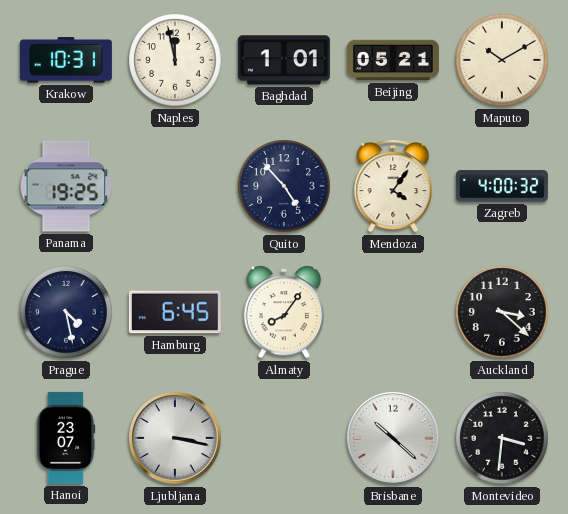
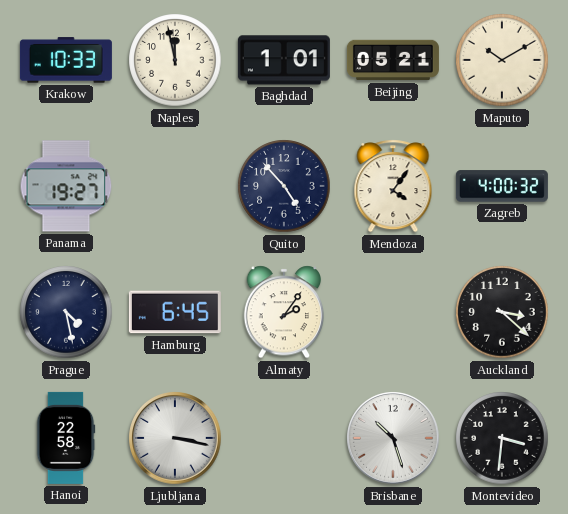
Krakow: 10:31 -> 10:33 (66, 60)
Panama: 19:25 -> 19:27 (66, 186)
Almaty: 8:06 -> 2:06 (284, 312)
Hanoi: 23:07 -> 22:58 (66, 438)
Brisbane: 10:22 -> 10:27 (394, 439)
